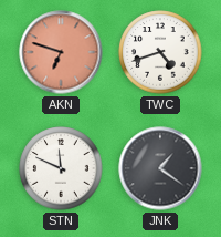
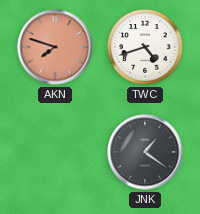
AKN: 6:48 -> 7:48 (55, 47)
STN: 11:49 -> none (61, 168)
